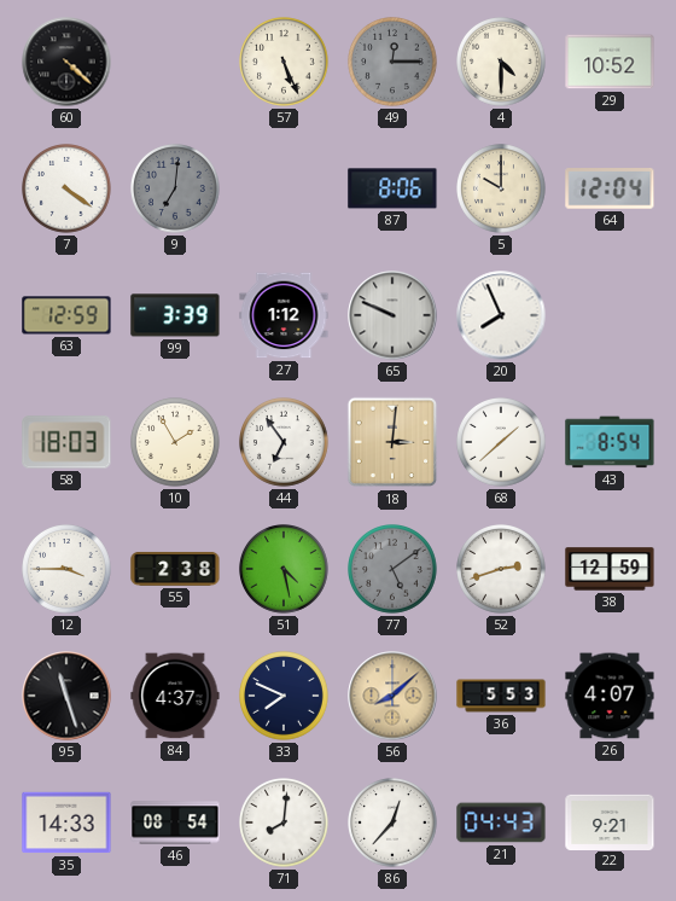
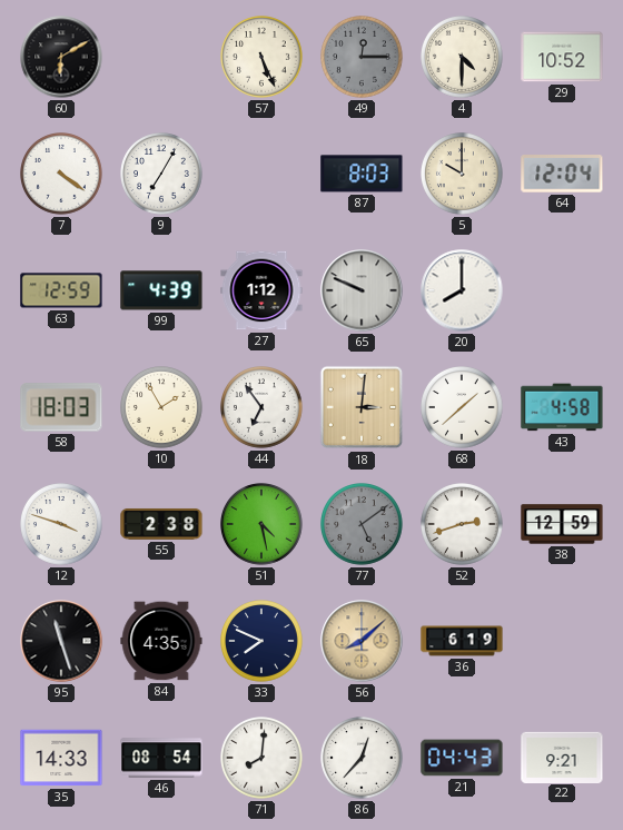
60: 4:22 -> 6:10 (61, 57)
9: 7:01 -> 7:05 (162, 175)
9 dial: grey -> white (162, 175)
87: 8:06 -> 8:03 (362, 174)
99: 3:39 -> 4:39 (161, 290)
20: 7:56 -> 8:00 (462, 290)
43: 8:54 -> 4:58 (562, 407)
12: 3:45 -> 3:48 (62, 525)
84: 4:37 -> 4:35 (161, 641)
36: 5:53 -> 6:19 (462, 641)
26: 4:07 -> none (610, 696)
